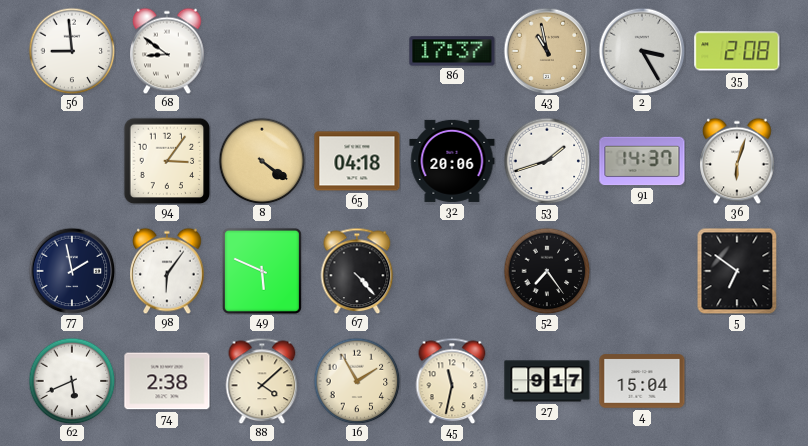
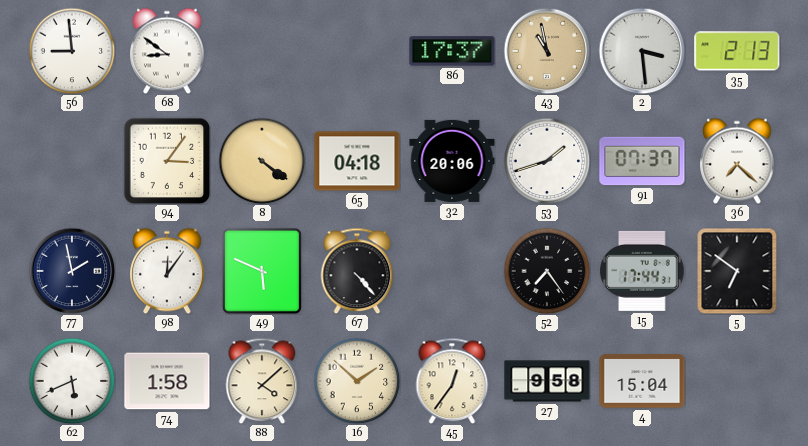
2: 3:25 -> 3:29 (642, 51)
35: 2:08 -> 2:13 (737, 51)
91: 14:37 -> 07:37 (642, 161)
36: 6:03 -> 7:22 (737, 161)
98: 6:06 -> 12:06 (167, 271)
15: none -> 17:44 (642, 271)
74: 2:38 -> 1:58 (167, 381)
16: 1:55 -> 1:52 (357, 381)
45: 11:32 -> 12:36 (452, 381)
27: 9:17 -> 9:58 (547, 381)
